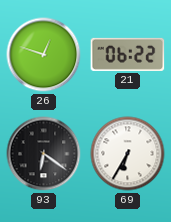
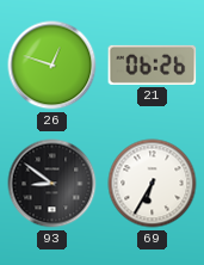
21: 06:22 -> 06:26 (153, 64)
93: 6:21 -> 8:51 (52, 184)
